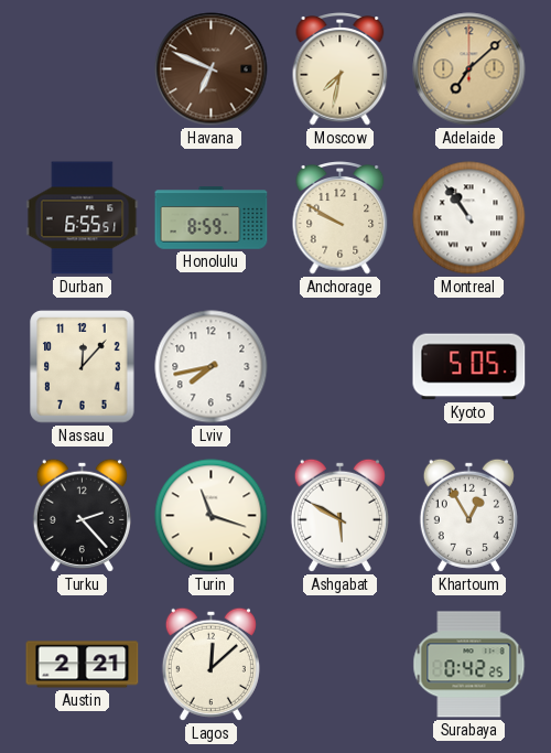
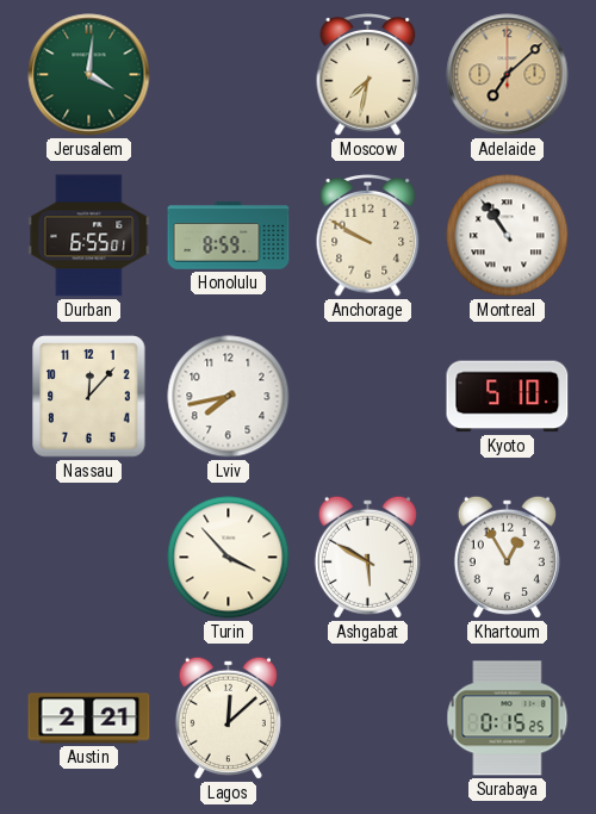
Jerusalem: none -> 4:01 (89, 75)
Havana: 6:49 -> none (212, 69)
Durban: 6:55:51 -> 6:55:01 (89, 236)
Kyoto: 5:05 -> 5:10 (508, 397)
Turku: 2:23 -> none (82, 515)
Turin: 11:18 -> 3:53 (229, 558)
Surabaya: 0:42 -> 0:15 (508, 719)
